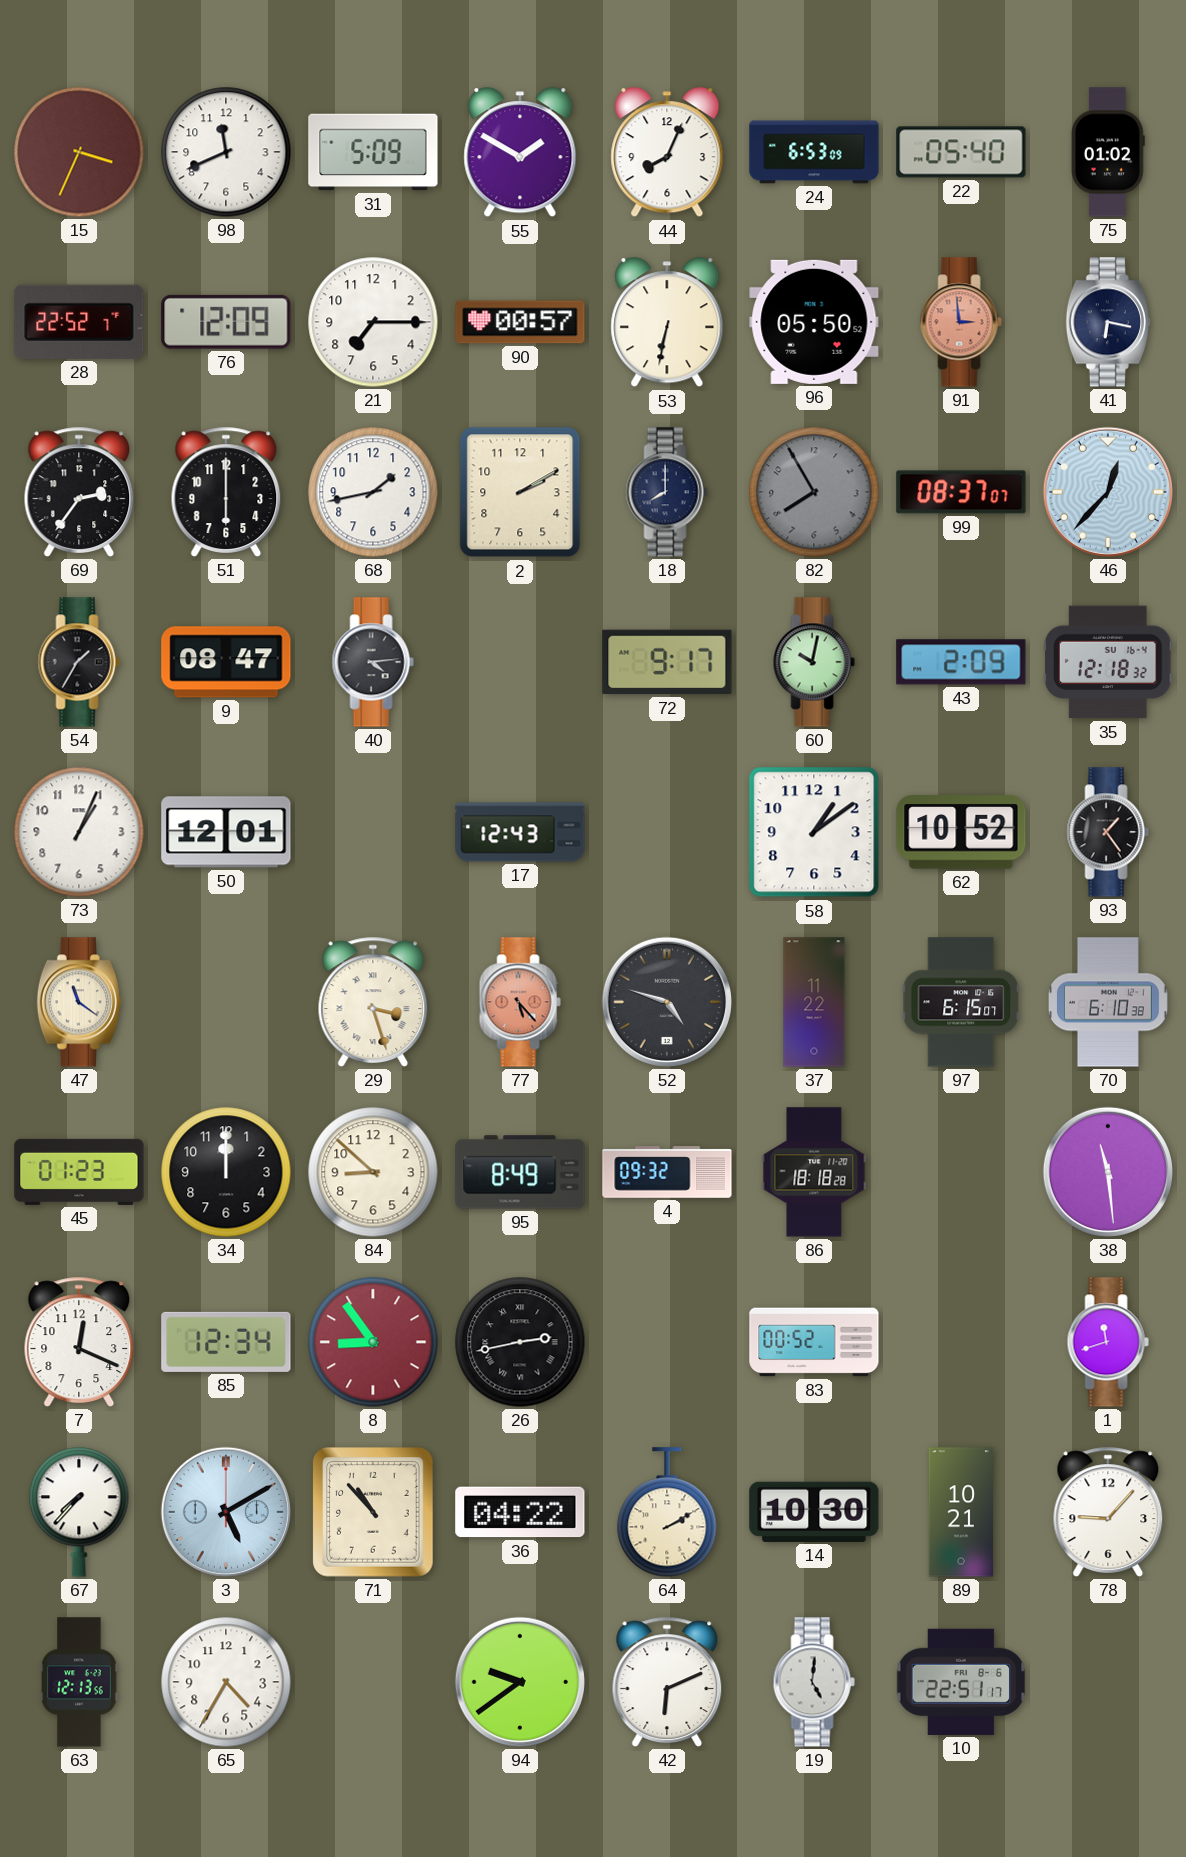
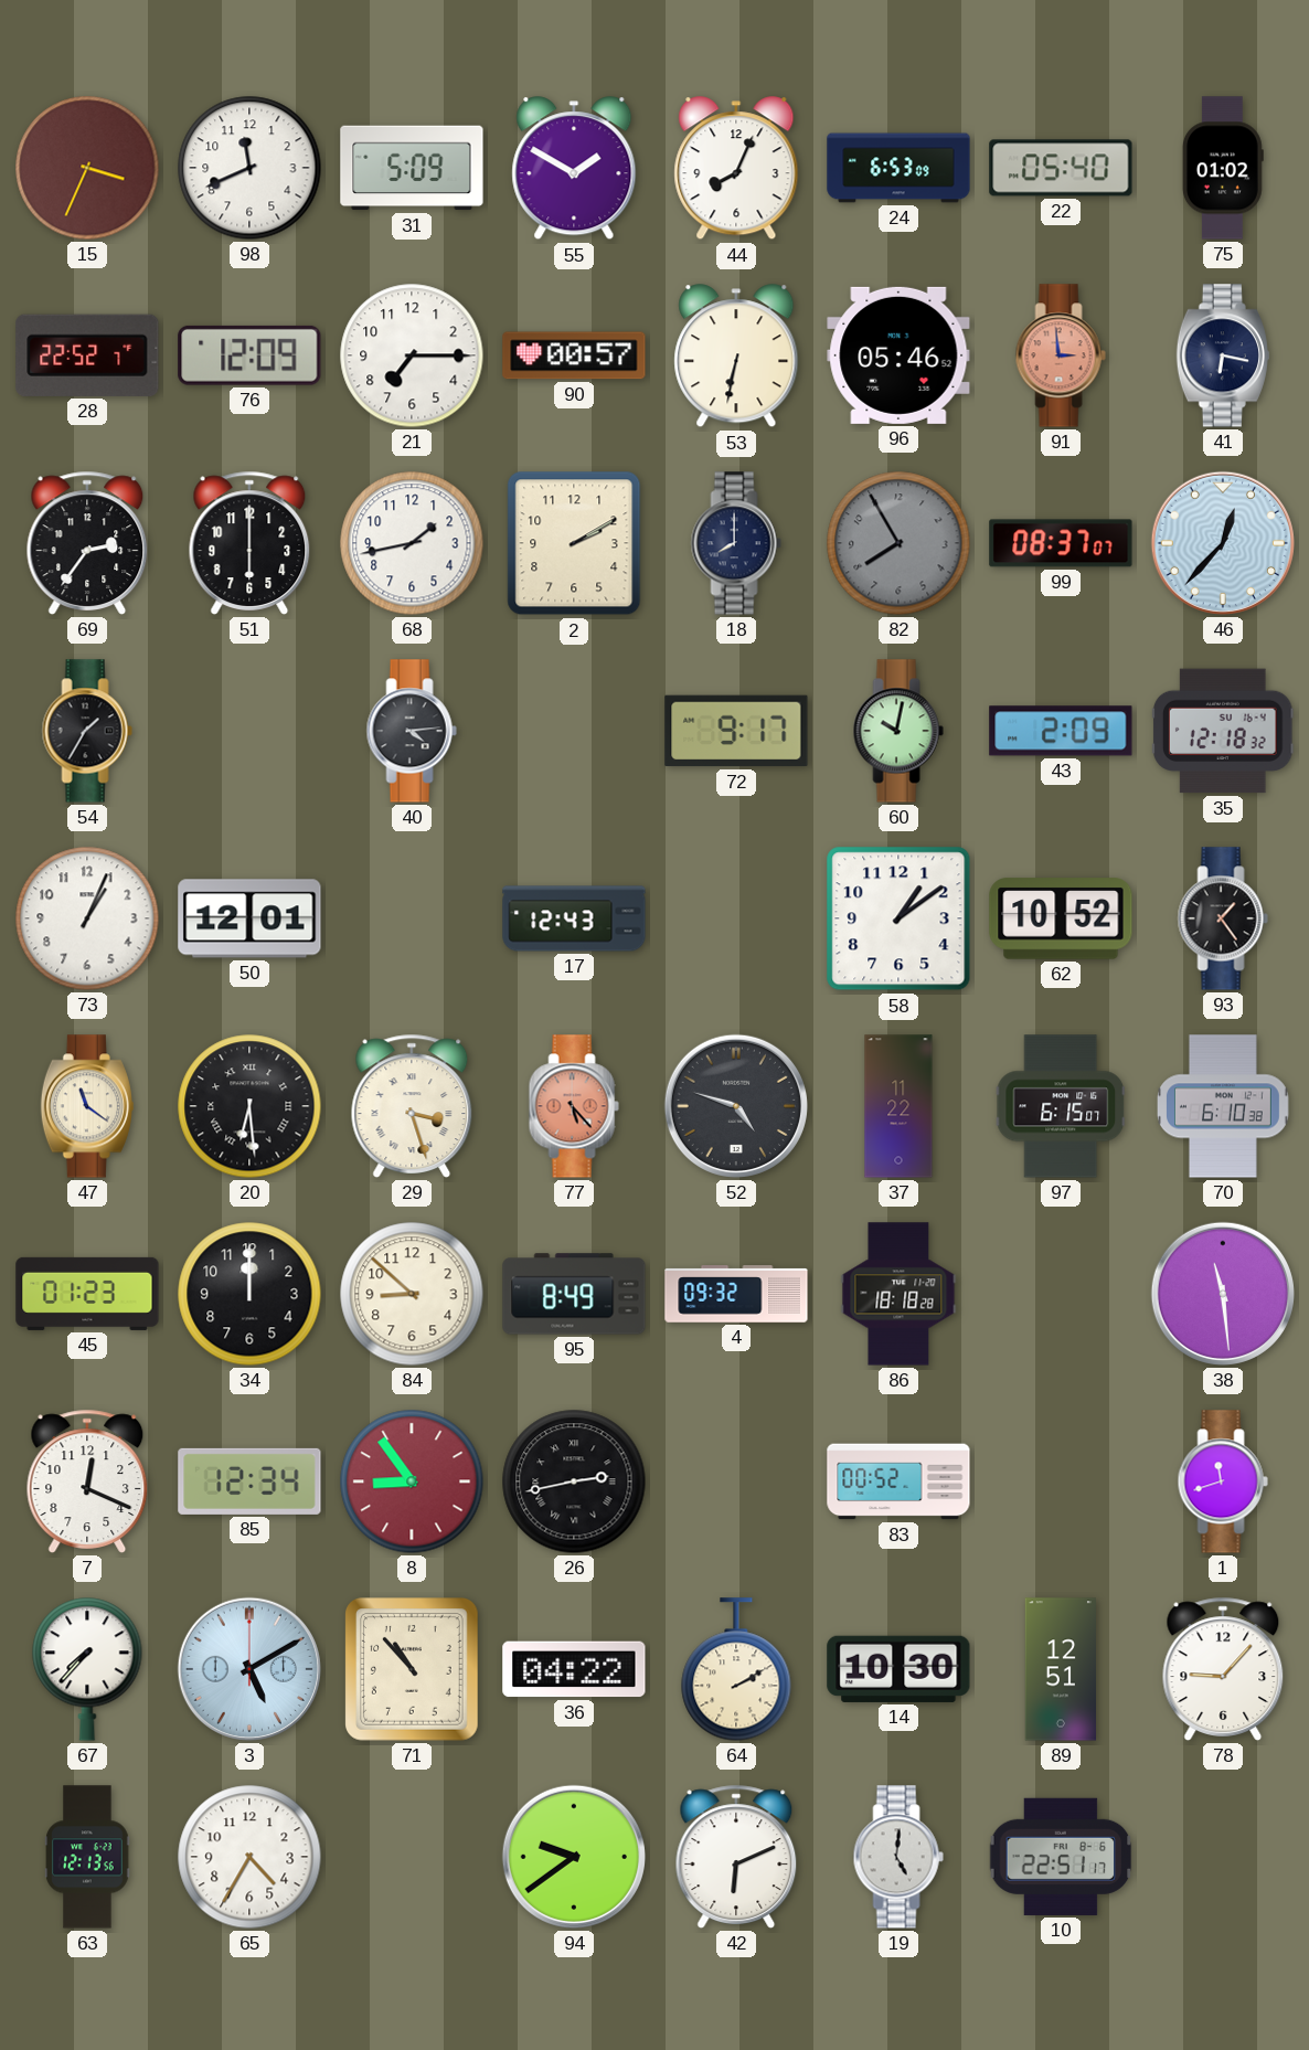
96: 05:50 -> 05:46 (898, 355)
9: 08:47 -> none (226, 662)
20: none -> 6:29 (249, 1106)
89: 10:21 -> 12:51 (1060, 1669)
